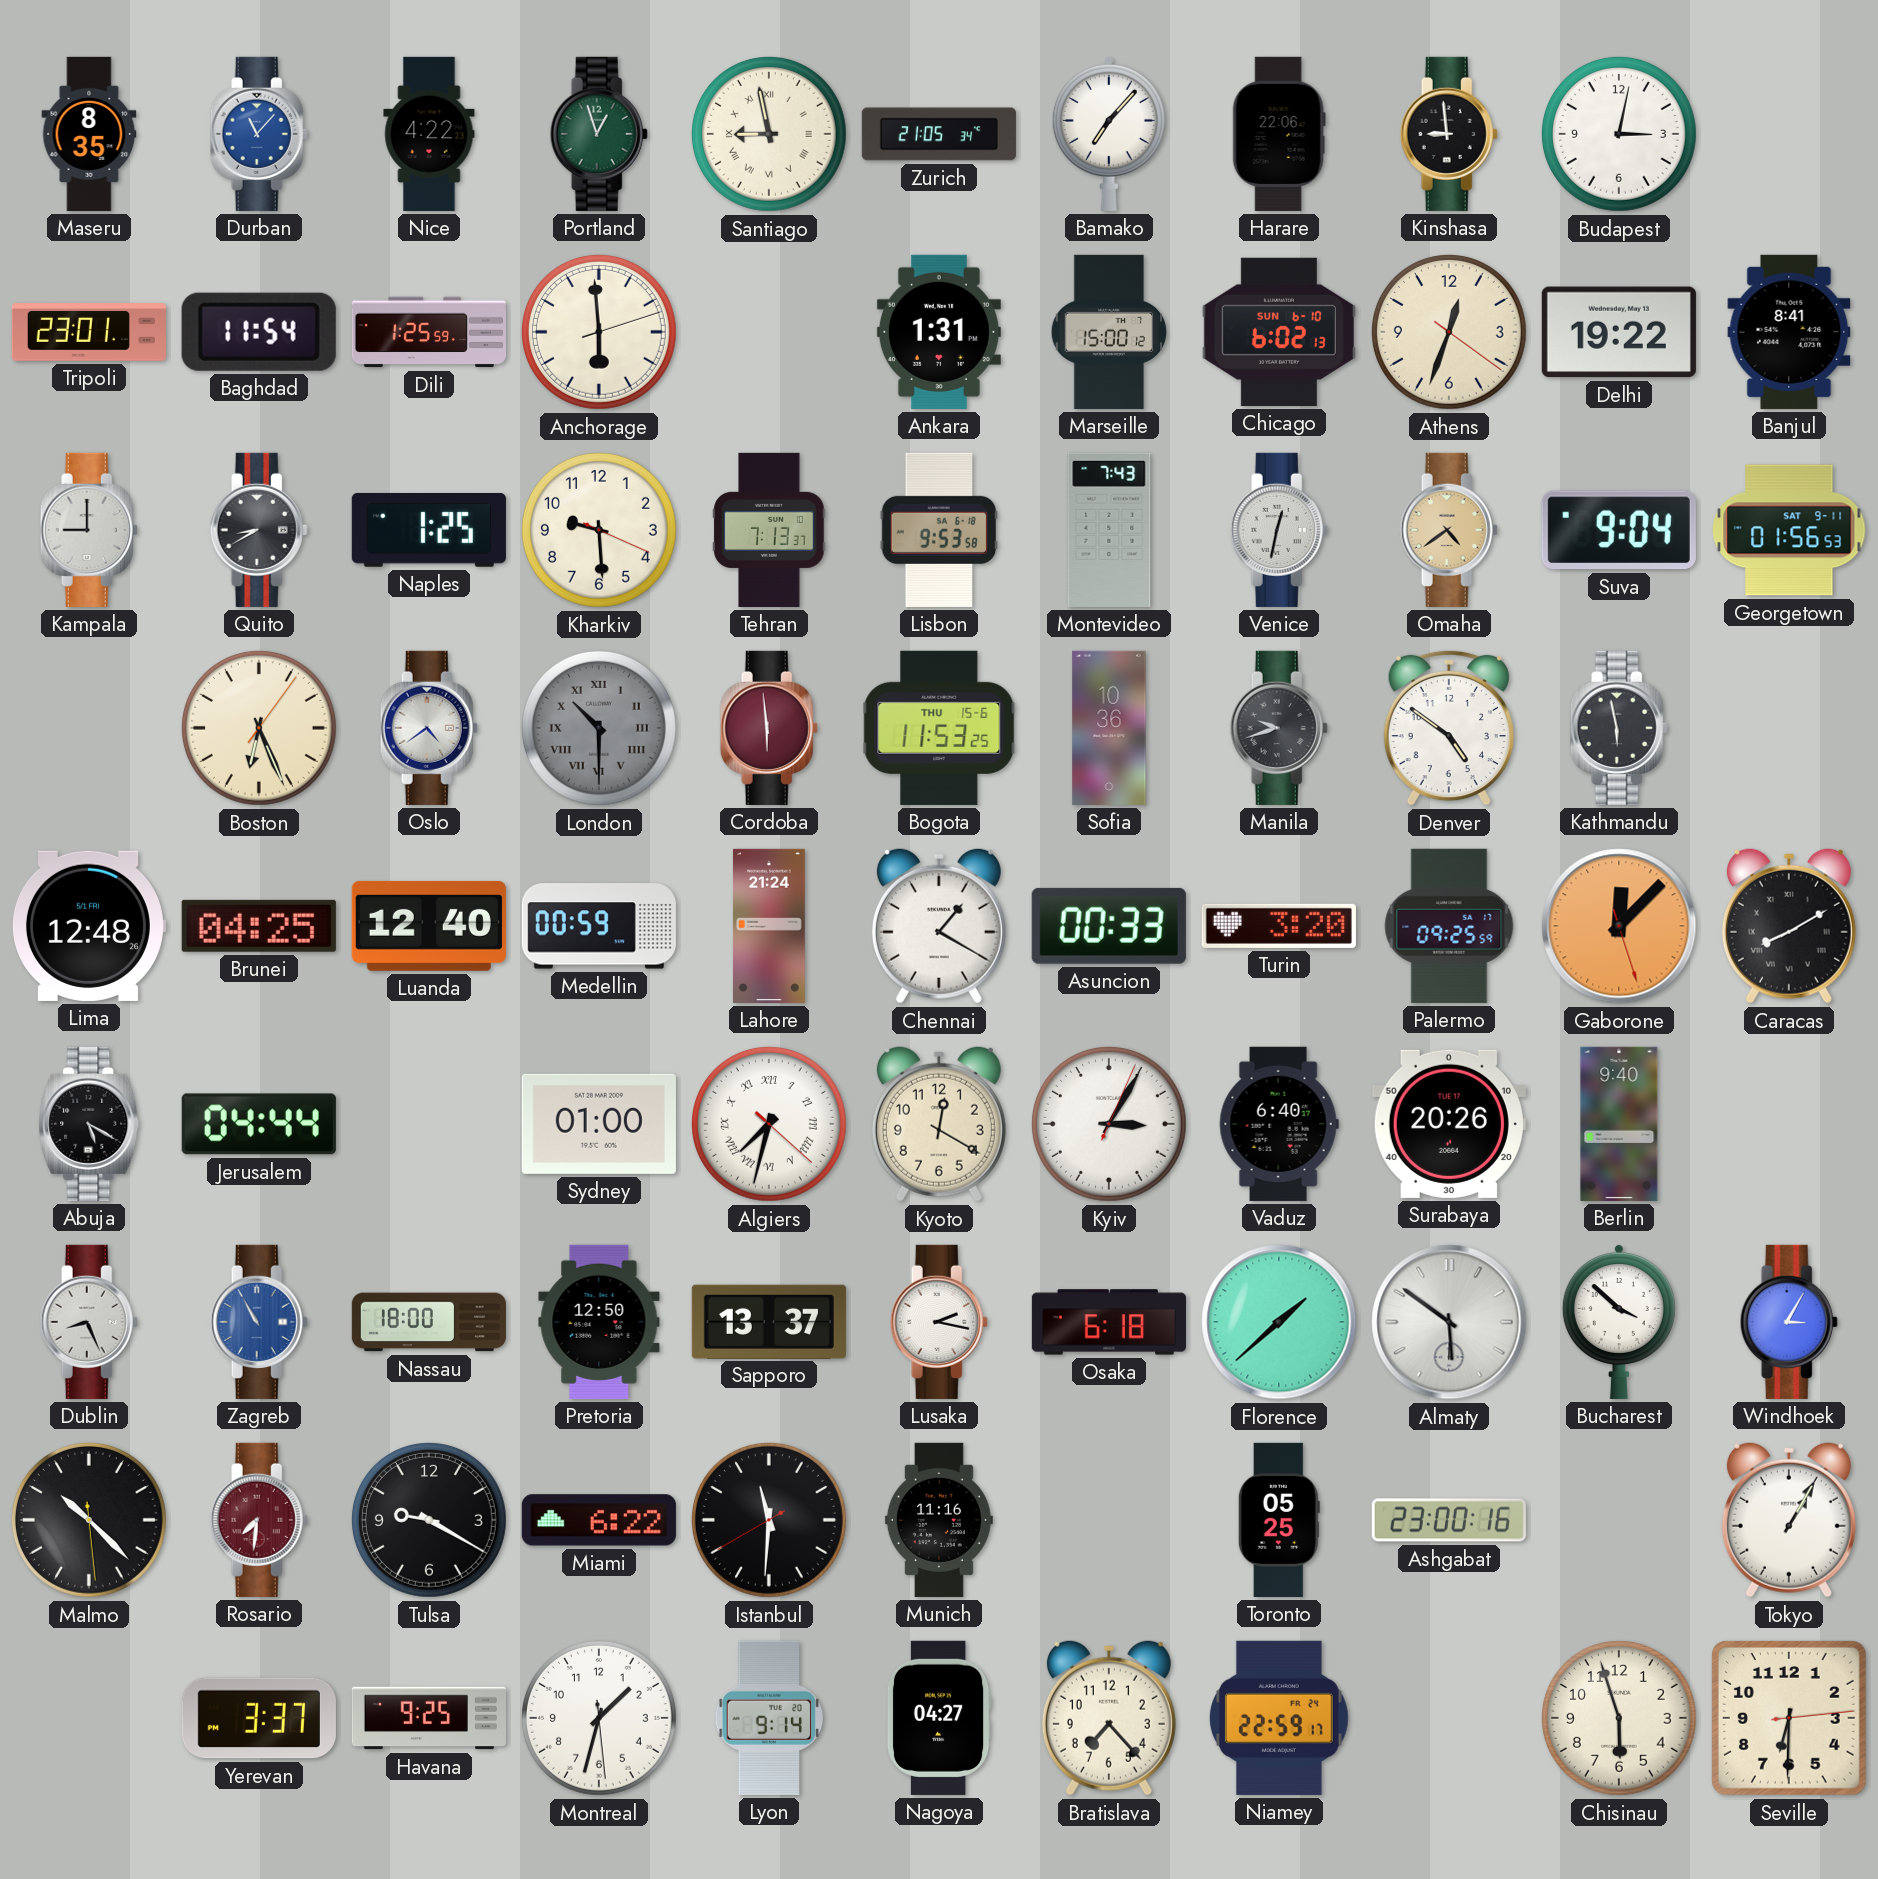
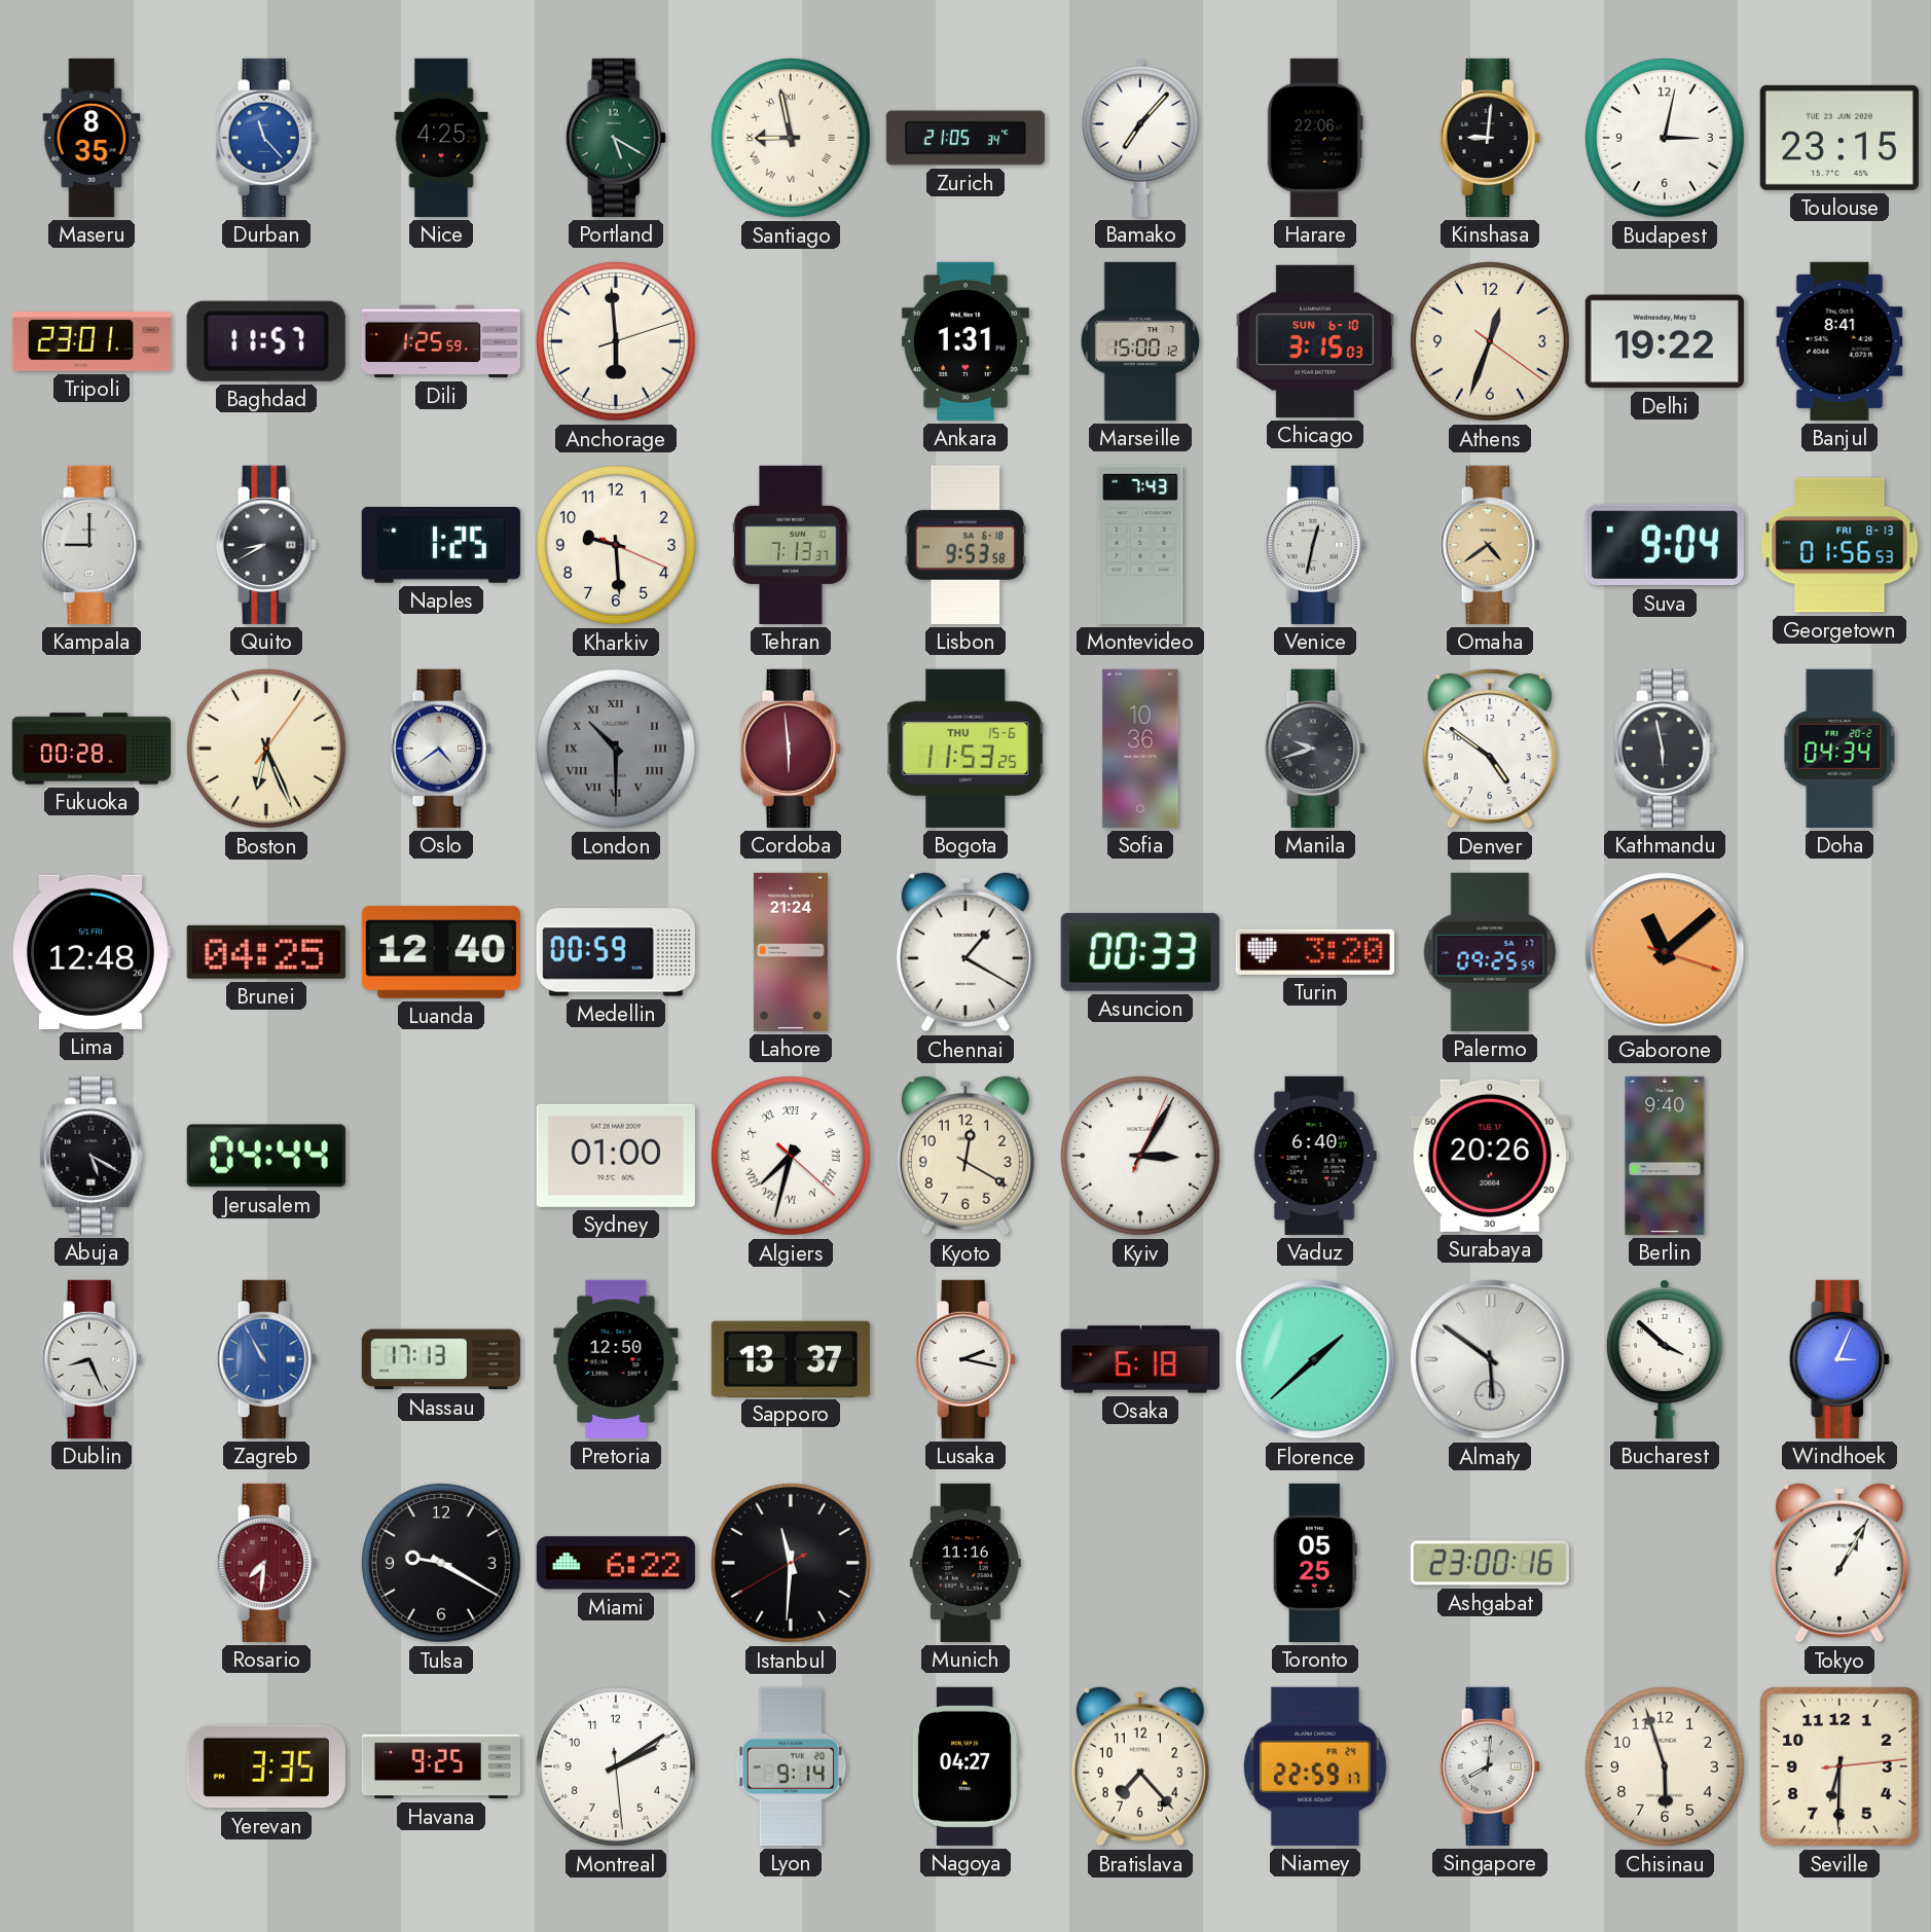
Durban: 11:07 -> 11:23 (266, 138)
Nice: 4:22 -> 4:25 (441, 138)
Portland: 12:57 -> 5:20 (616, 138)
Kinshasa: 8:59 -> 9:01 (1490, 138)
Toulouse: none -> 23:15 (1839, 138)
Baghdad: 11:54 -> 11:57 (266, 341)
Chicago: 6:02 -> 3:15 (1315, 341)
Georgetown date: SAT 9-11 -> FRI 8-13 (1839, 545)
Fukuoka: none -> 00:28 (90, 749)
Doha: none -> 04:34 (1839, 749)
Gaborone: 12:07 -> 11:08 (1665, 952)
Caracas: 8:10 -> none (1789, 926)
Nassau: 18:00 -> 17:13 (441, 1359)
Windhoek: 3:05 -> 3:04 (1839, 1359)
Malmo: 10:22 -> none (89, 1520)
Yerevan: 3:37 -> 3:35 (266, 1766)
Montreal: 1:32 -> 2:09 (616, 1766)
Singapore: none -> 8:01 (1490, 1766)
